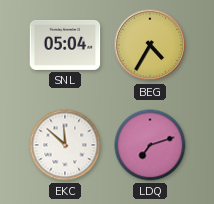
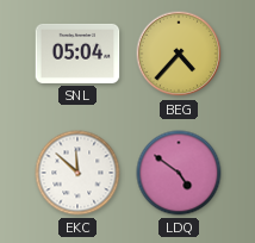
BEG: 4:35 -> 4:37 (179, 54)
LDQ: 7:12 -> 4:51 (179, 173)
